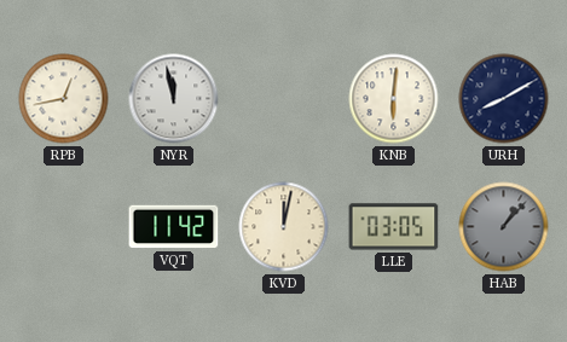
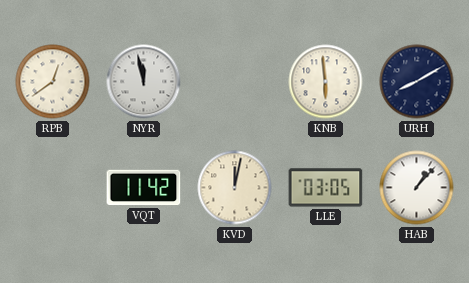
RPB: 12:43 -> 12:39 (53, 82)
KNB: 6:01 -> 5:59 (326, 82)
HAB dial: grey -> white (417, 188)
